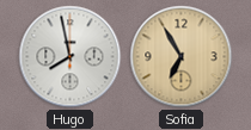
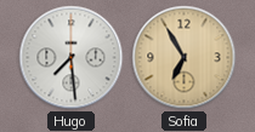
Hugo: 7:58 -> 7:29 (72, 58)
